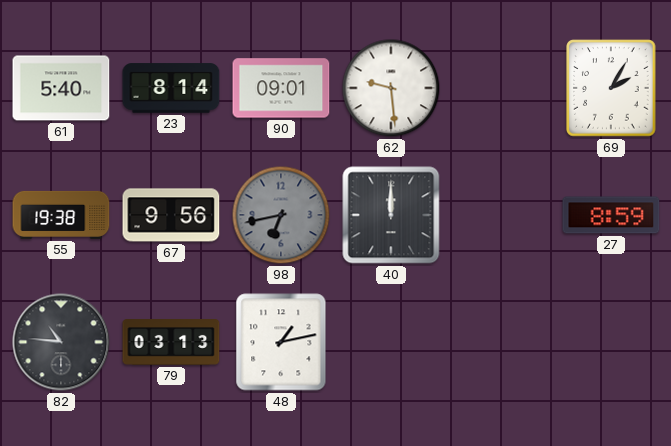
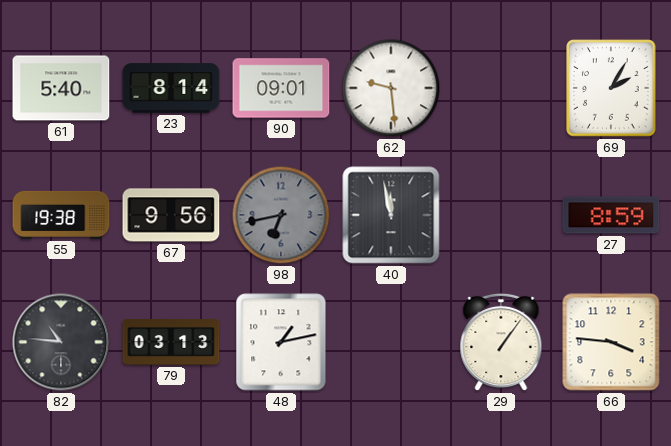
40: 12:00 -> 11:58 (391, 215)
29: none -> 1:06 (501, 342)
66: none -> 3:46 (611, 342)
